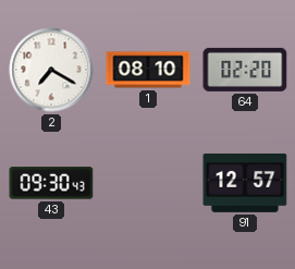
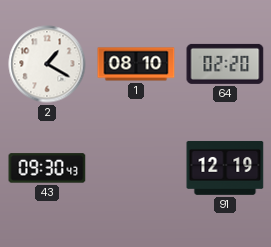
2: 7:20 -> 1:20 (47, 64)
91: 12:57 -> 12:19 (225, 168)
